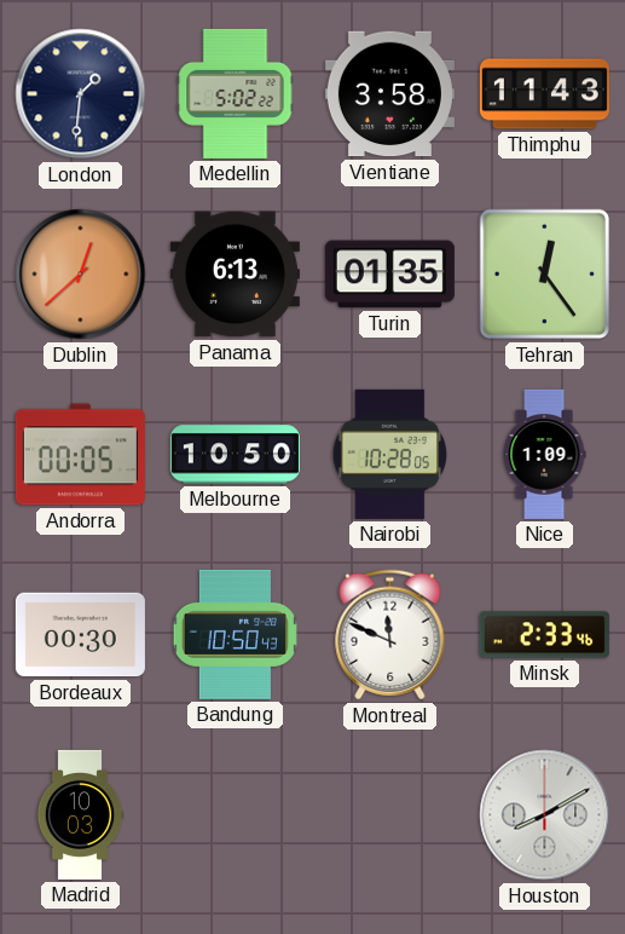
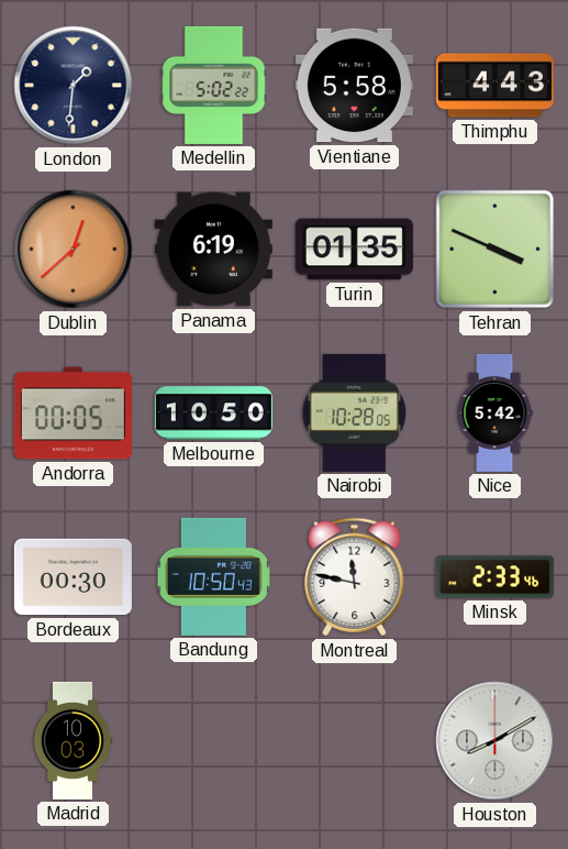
Vientiane: 3:58 -> 5:58 (354, 86)
Thimphu: 11:43 -> 4:43 (494, 86)
Panama: 6:13 -> 6:19 (213, 250)
Tehran: 12:24 -> 3:49 (495, 250)
Nice: 1:09 -> 5:42 (494, 412)
Montreal: 11:49 -> 11:47 (355, 577)
